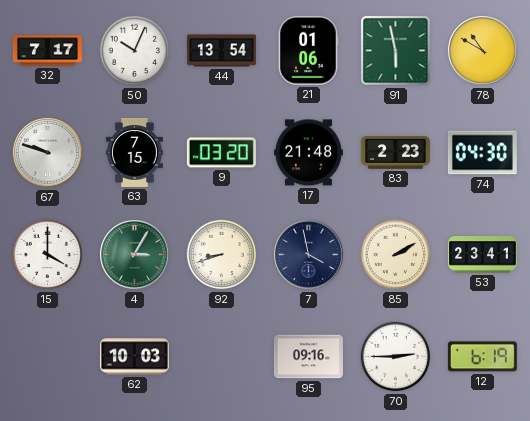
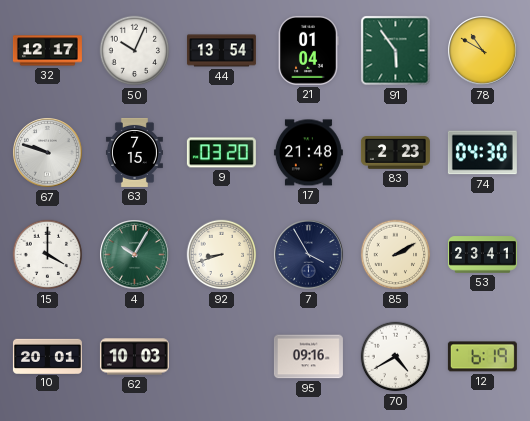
32: 7:17 -> 12:17 (47, 51)
21: 01:06 -> 01:04 (308, 50)
91: 5:58 -> 5:54 (396, 51)
4: 3:05 -> 10:05 (135, 255)
7: 3:58 -> 3:55 (309, 255)
10: none -> 20:01 (47, 356)
70: 2:45 -> 4:40 (396, 357)
